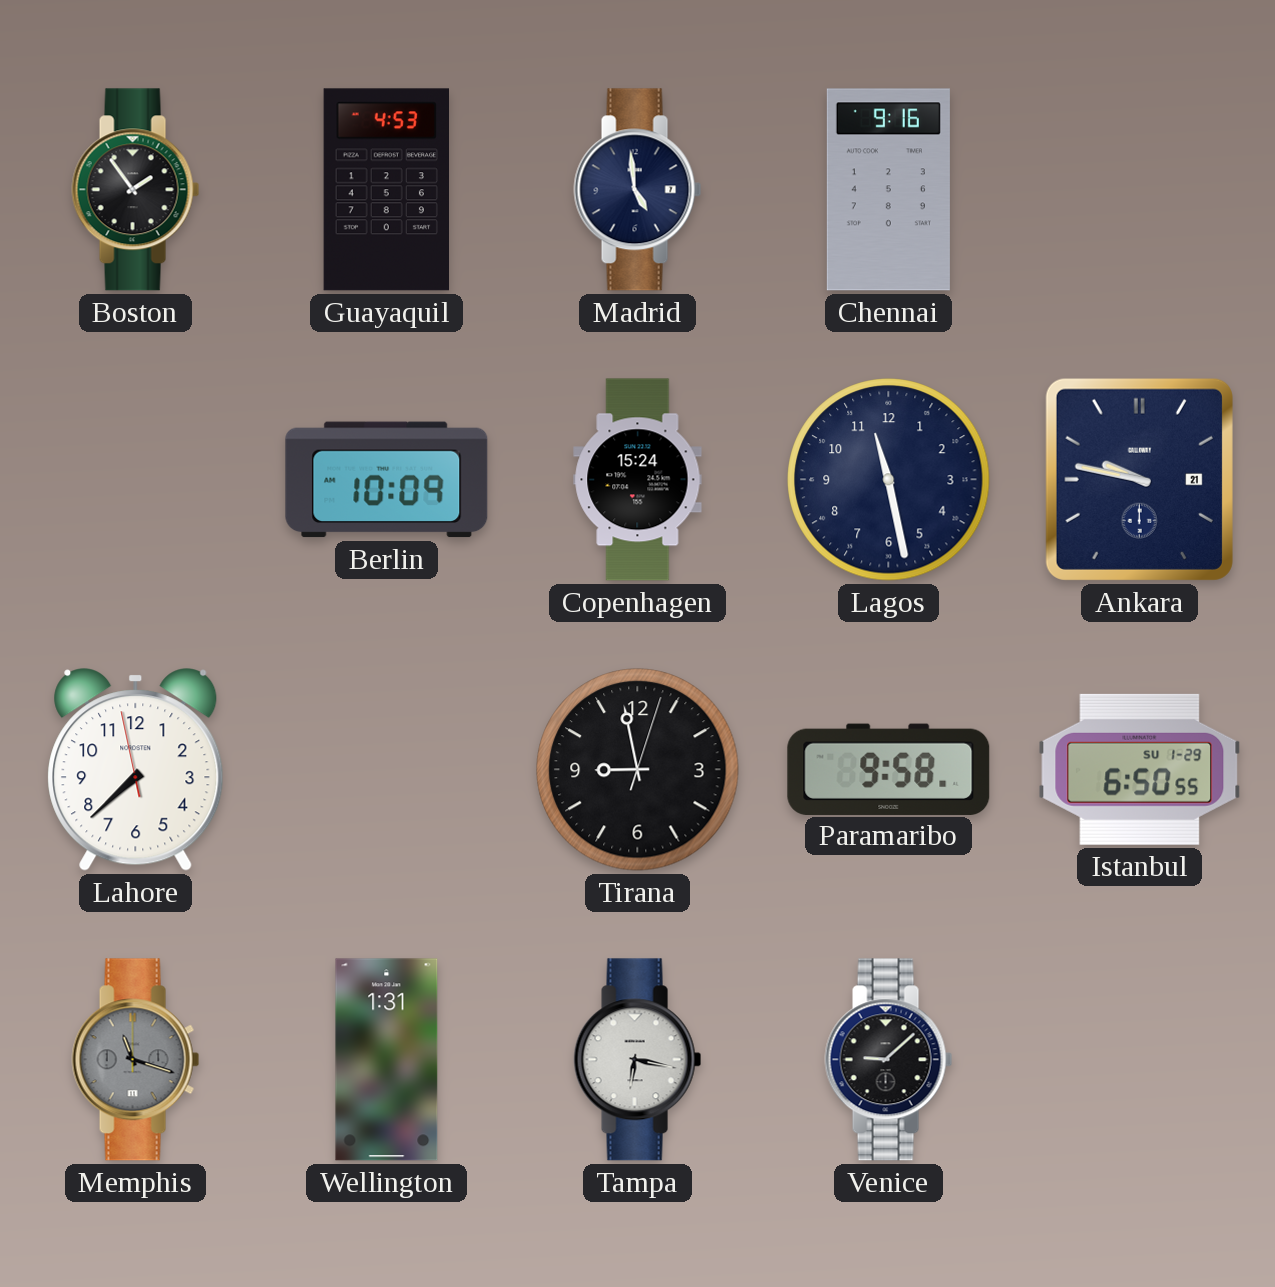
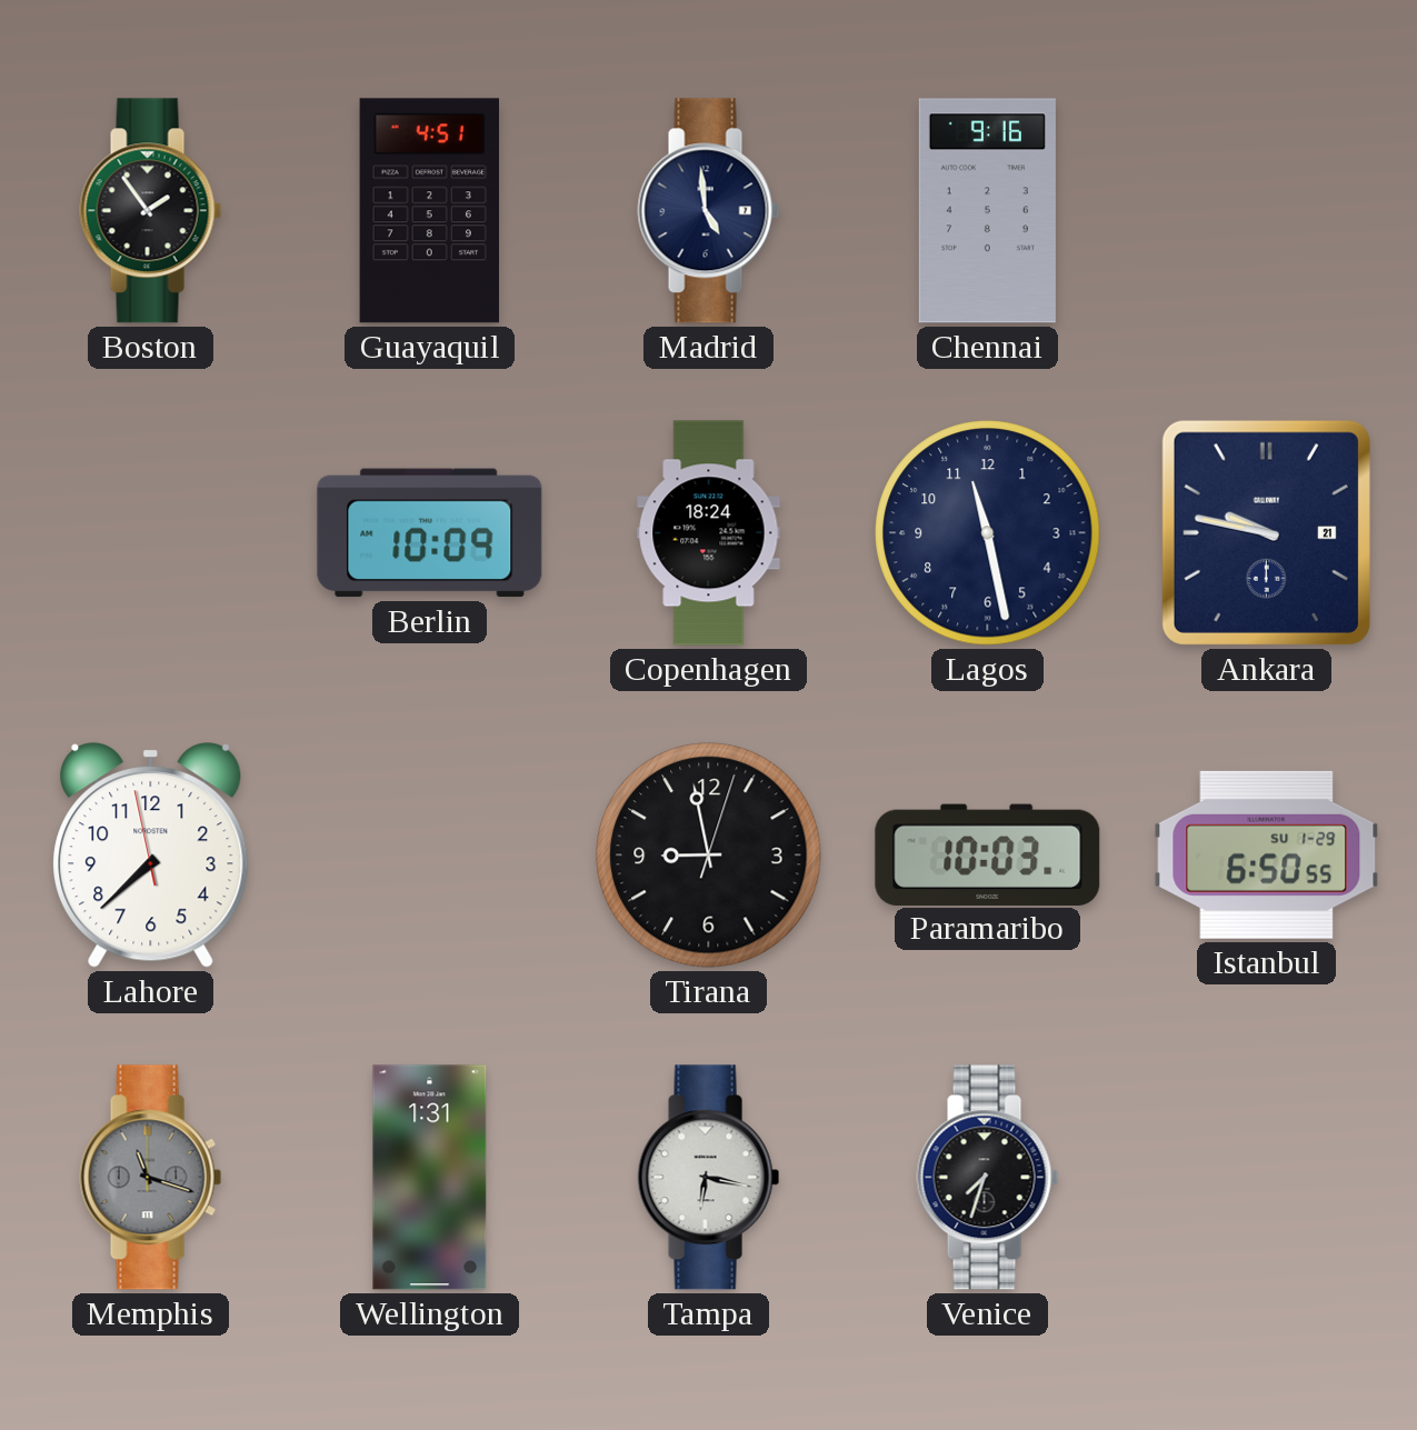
Guayaquil: 4:53 -> 4:51 (429, 211)
Copenhagen: 15:24 -> 18:24 (709, 533)
Paramaribo: 9:58 -> 10:03 (988, 854)
Venice: 9:08 -> 7:33 (988, 1178)
